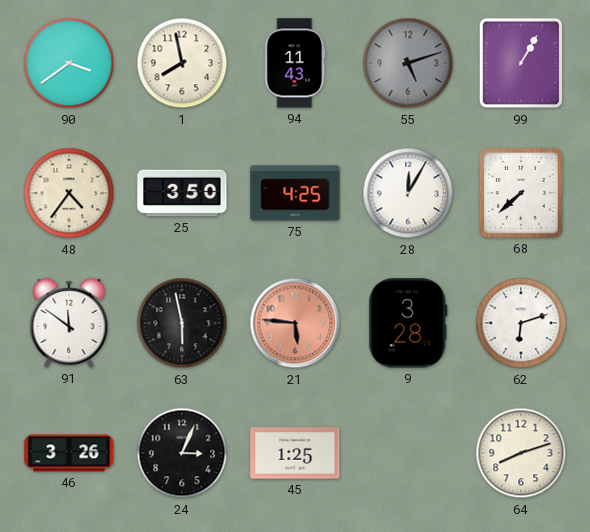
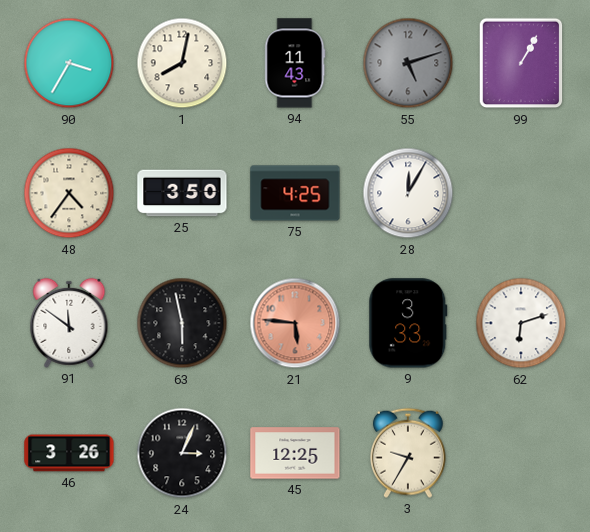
90: 3:39 -> 3:35 (69, 63)
1: 7:58 -> 8:02 (182, 63)
68: 7:38 -> none (521, 193)
9: 3:28 -> 3:33 (408, 323)
45: 1:25 -> 12:25 (295, 453)
3: none -> 9:35 (408, 453)
64: 8:12 -> none (521, 453)
